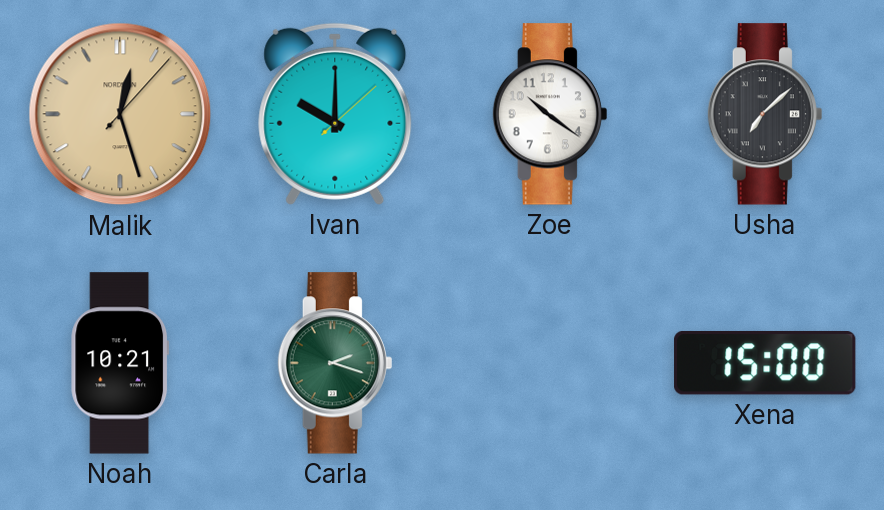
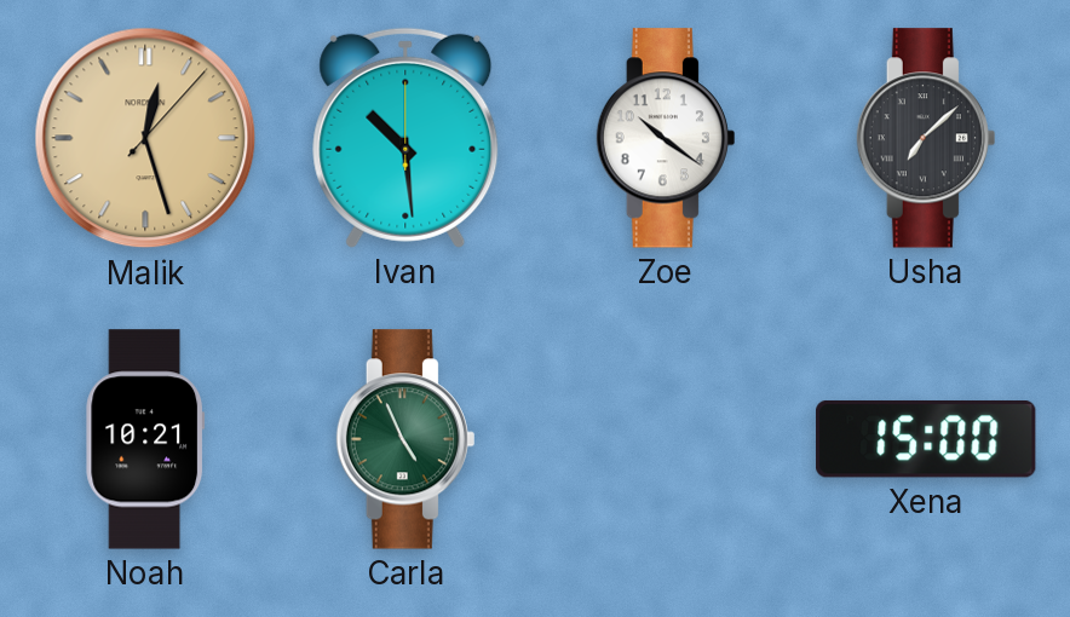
Ivan: 10:00 -> 10:29 (405, 138)
Carla: 2:18 -> 4:56 (405, 439)
